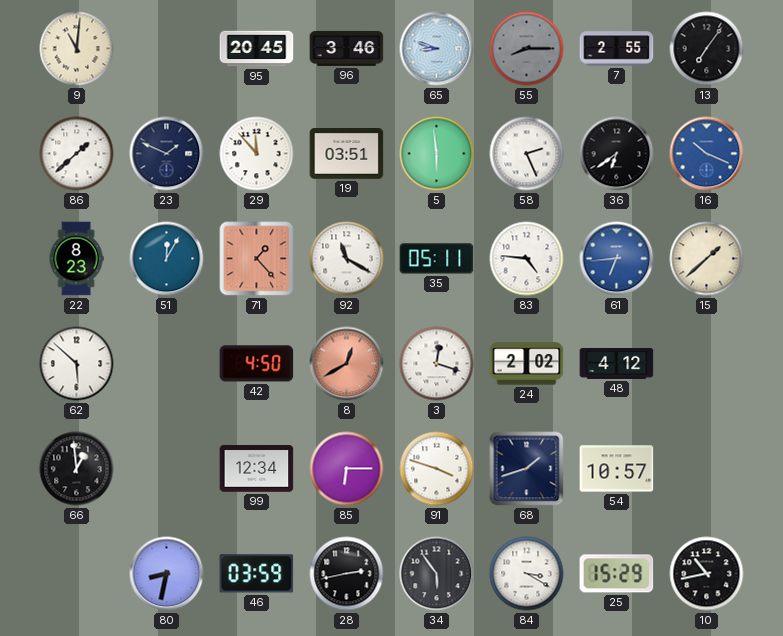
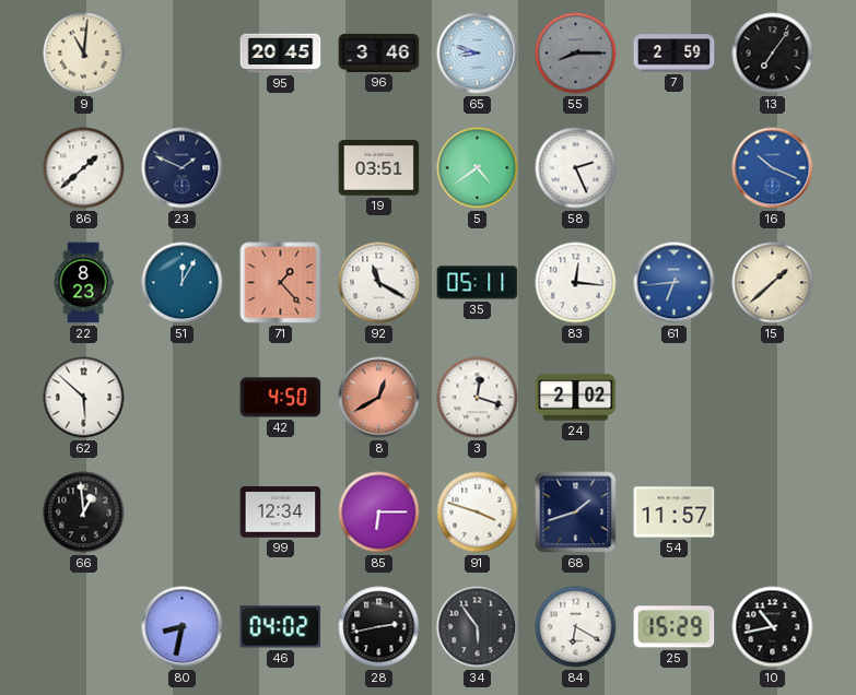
7: 2:55 -> 2:59 (675, 54)
29: 11:53 -> none (257, 154)
5: 5:59 -> 4:39 (478, 168)
36: 6:39 -> none (617, 154)
83: 4:46 -> 12:16 (576, 283)
48: 4:12 -> none (617, 363)
54: 10:57 -> 11:57 (675, 513)
46: 03:59 -> 04:02 (281, 627)
84: 3:20 -> 6:20 (576, 627)
